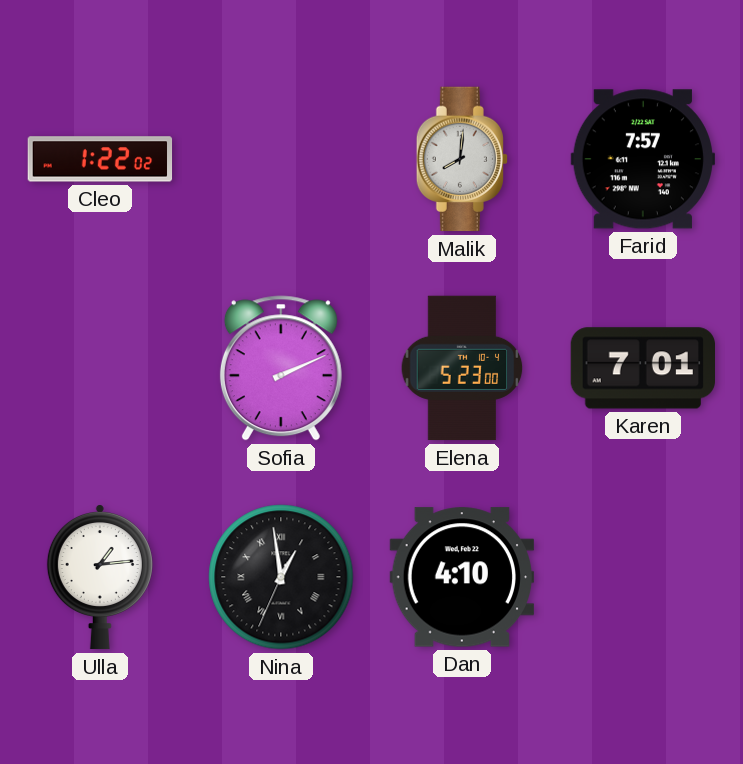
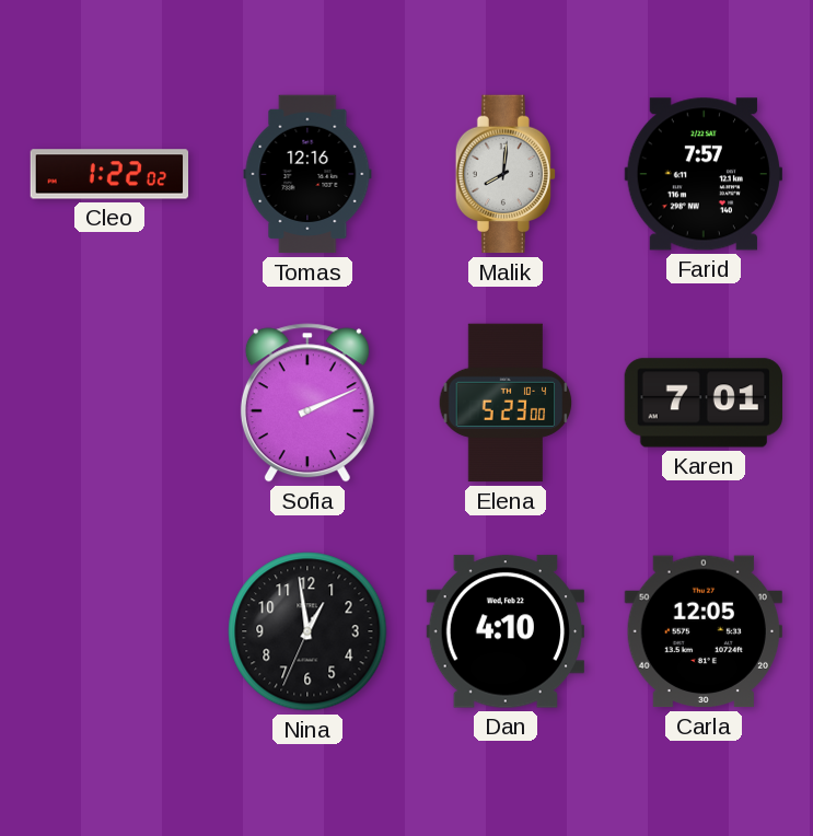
Tomas: none -> 12:16 (307, 174)
Ulla: 1:14 -> none (100, 578)
Nina numerals: Roman -> Arabic (307, 631)
Carla: none -> 12:05 (704, 631)
